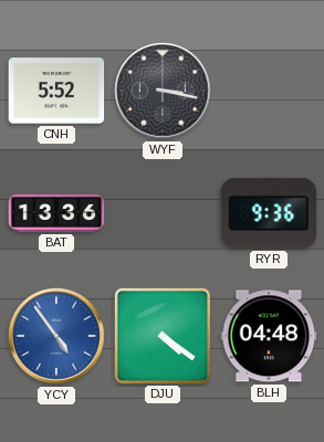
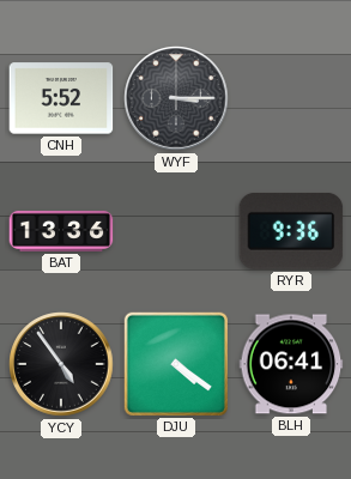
WYF: 3:17 -> 3:15 (176, 98)
YCY dial: blue -> black (61, 364)
BLH: 04:48 -> 06:41 (291, 364)
